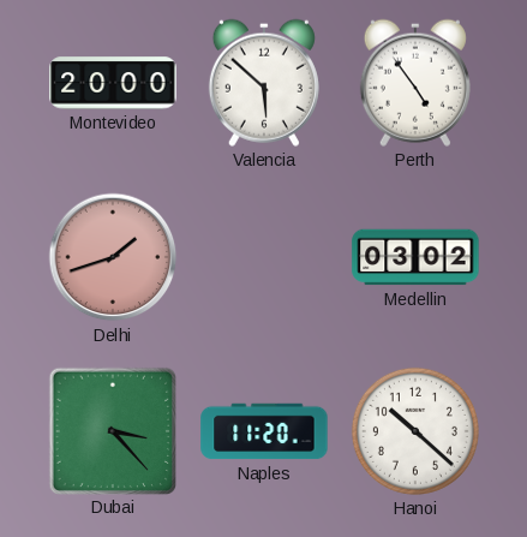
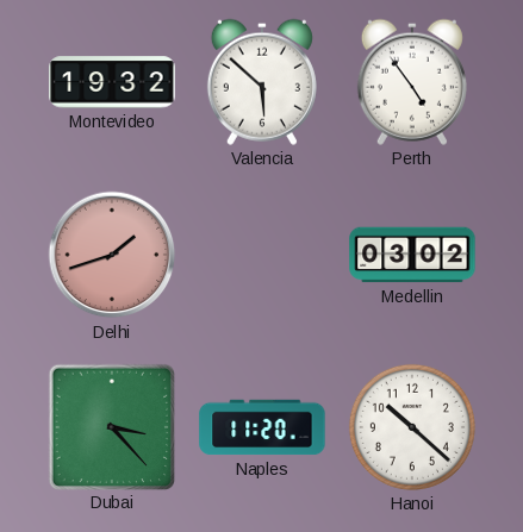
Montevideo: 20:00 -> 19:32 (112, 82)
